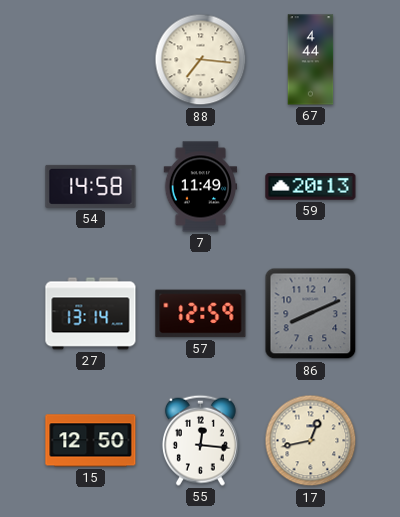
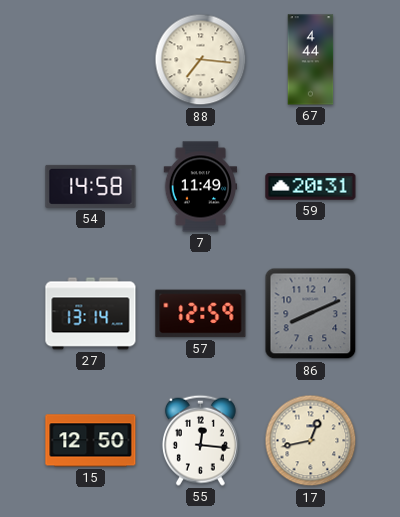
59: 20:13 -> 20:31 (311, 187)
